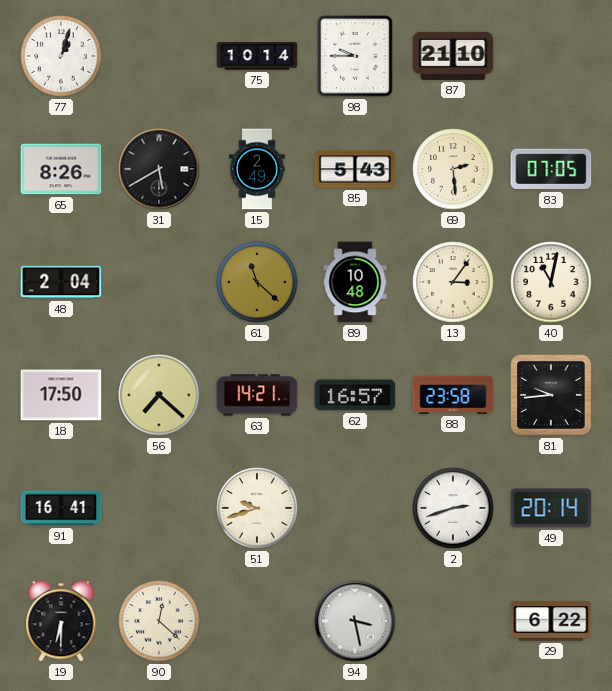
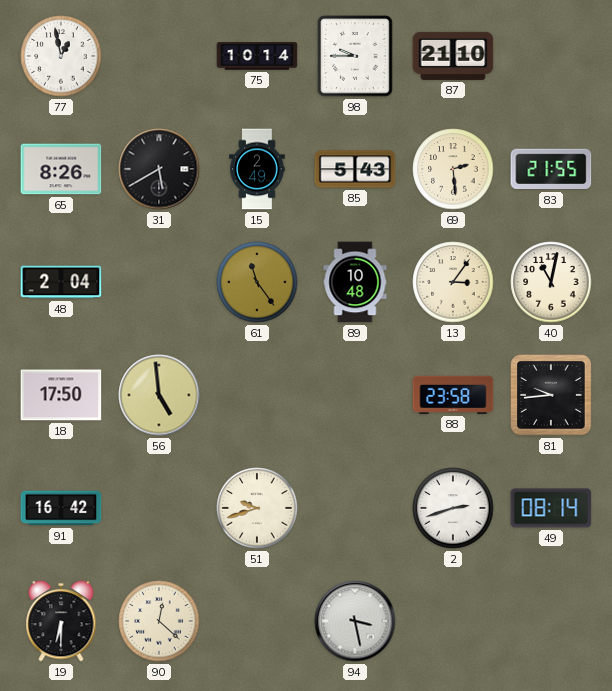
77: 1:03 -> 12:58 (61, 56)
83: 07:05 -> 21:55 (551, 169)
61: 11:22 -> 11:24 (257, 282)
56: 7:22 -> 4:59 (159, 395)
63: 14:21 -> none (257, 395)
62: 16:57 -> none (355, 395)
91: 16:41 -> 16:42 (61, 508)
49: 20:14 -> 08:14 (551, 508)
29: 6:22 -> none (551, 621)
